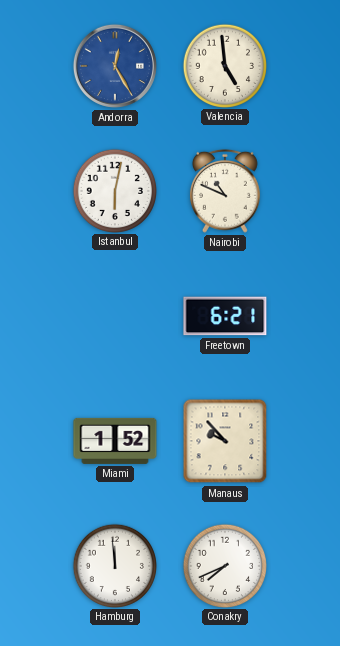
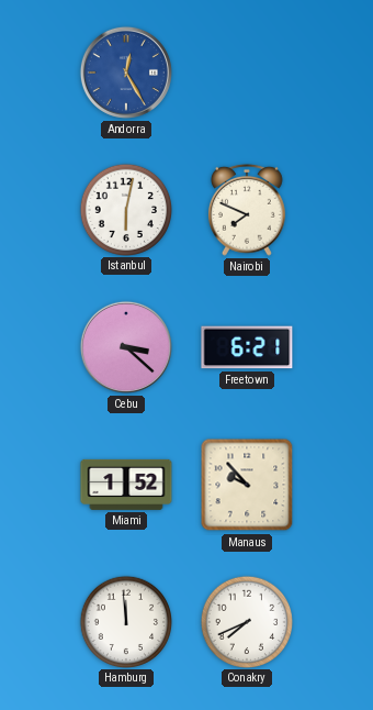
Valencia: 4:59 -> none (224, 65)
Nairobi: 10:49 -> 7:49 (247, 210)
Cebu: none -> 3:22 (126, 347)
